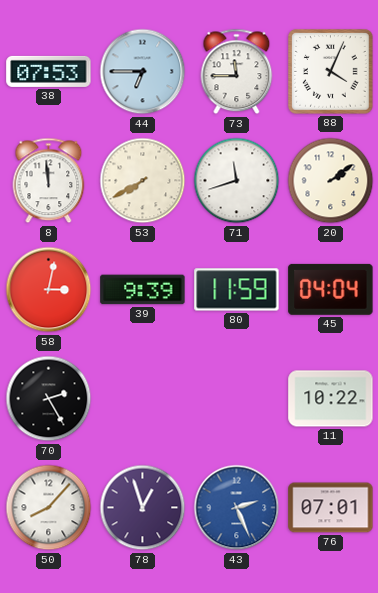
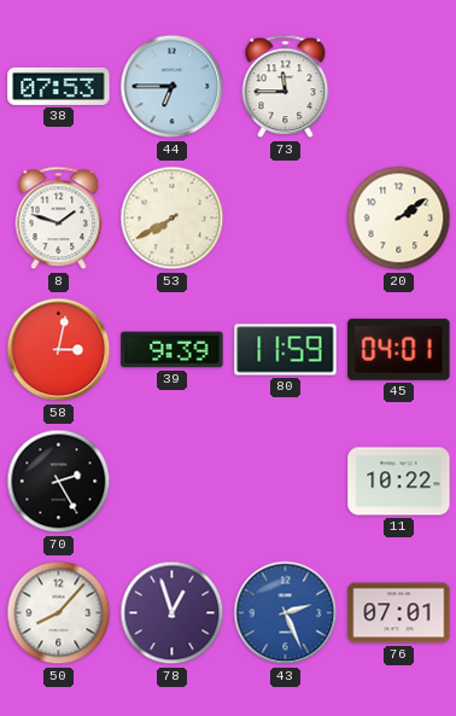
88: 4:04 -> none (331, 72)
8: 11:59 -> 1:48 (59, 219)
71: 11:42 -> none (237, 181)
45: 04:04 -> 04:01 (399, 349)
